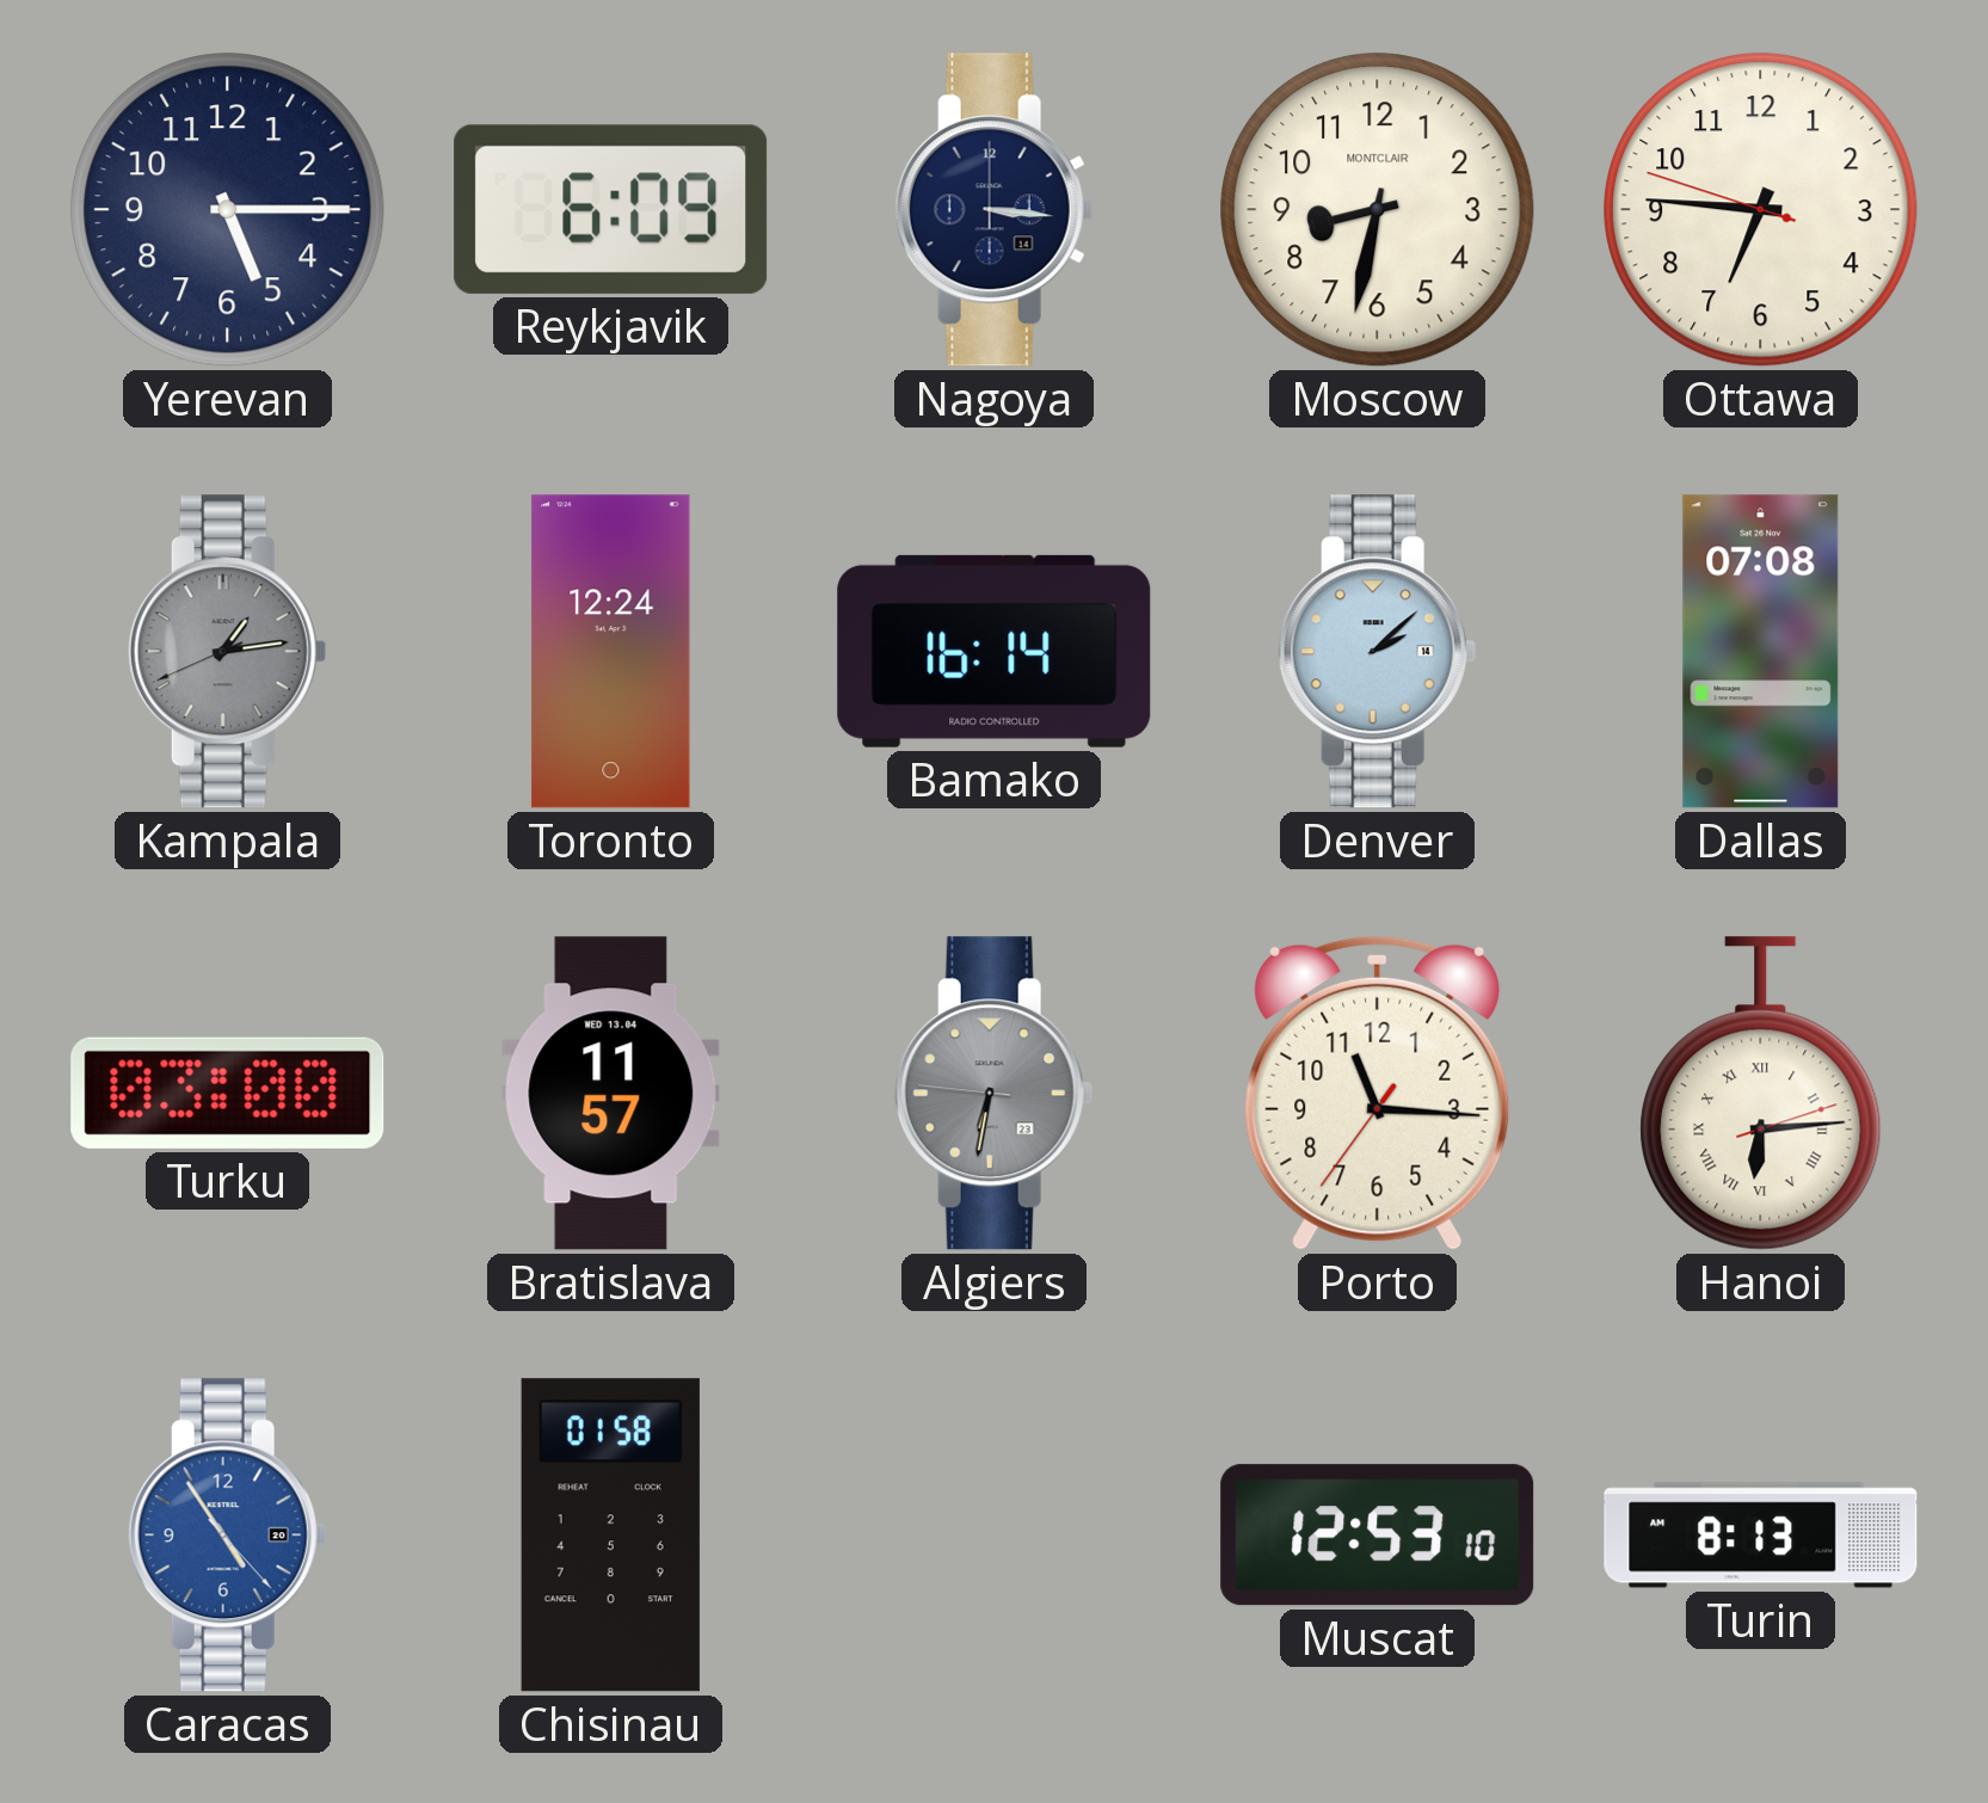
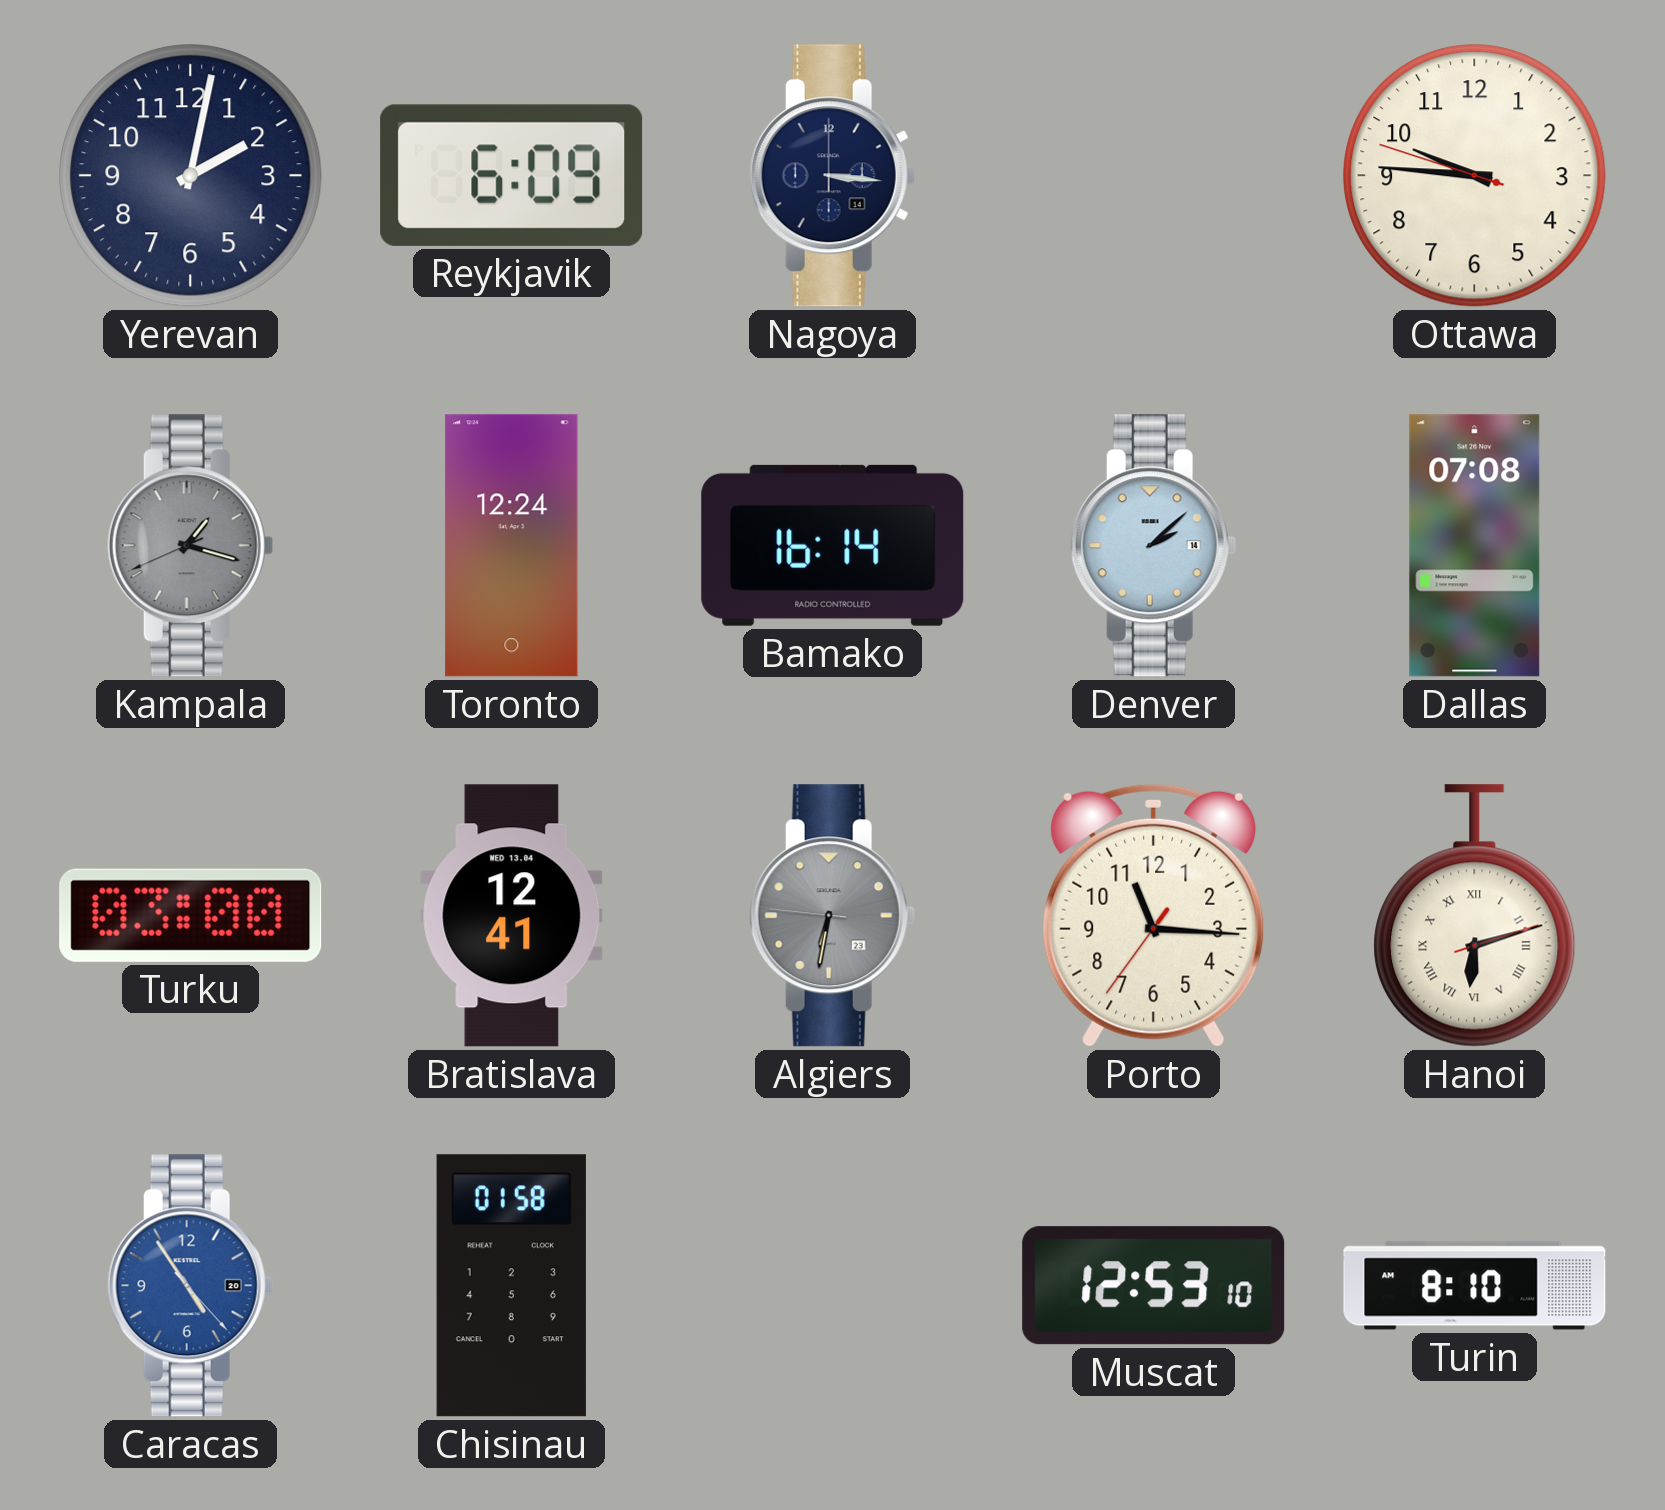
Yerevan: 5:15 -> 2:02 (191, 176)
Moscow: 8:32 -> none (1378, 210)
Ottawa: 6:45 -> 9:45 (1475, 176)
Kampala: 1:13 -> 1:17 (190, 546)
Bratislava: 11:57 -> 12:41 (512, 916)
Hanoi: 6:14 -> 6:12 (1475, 916)
Turin: 8:13 -> 8:10 (1475, 1286)
